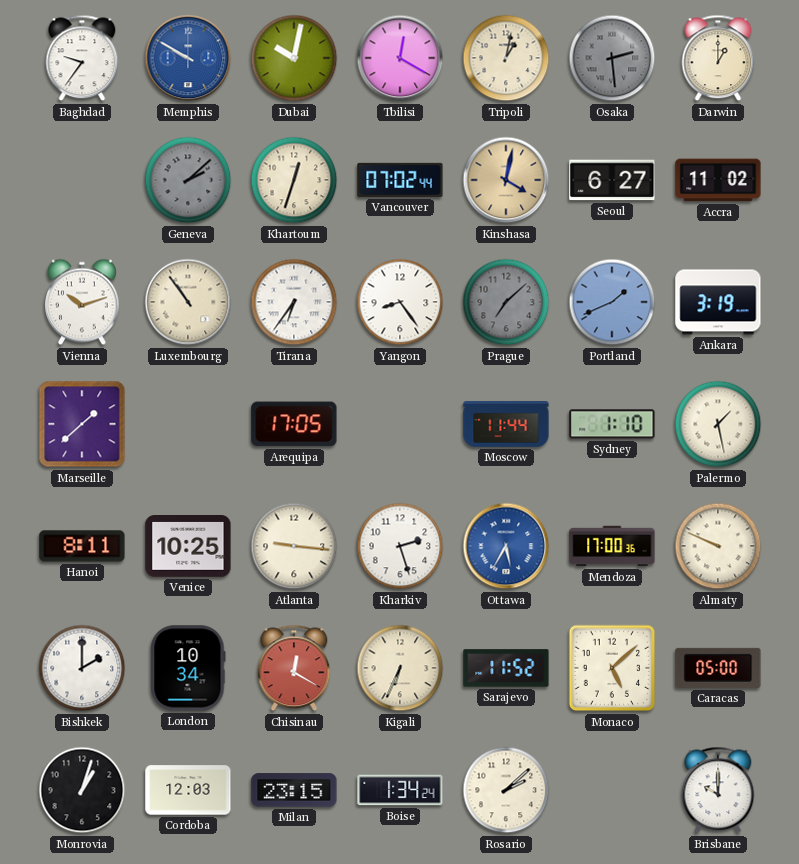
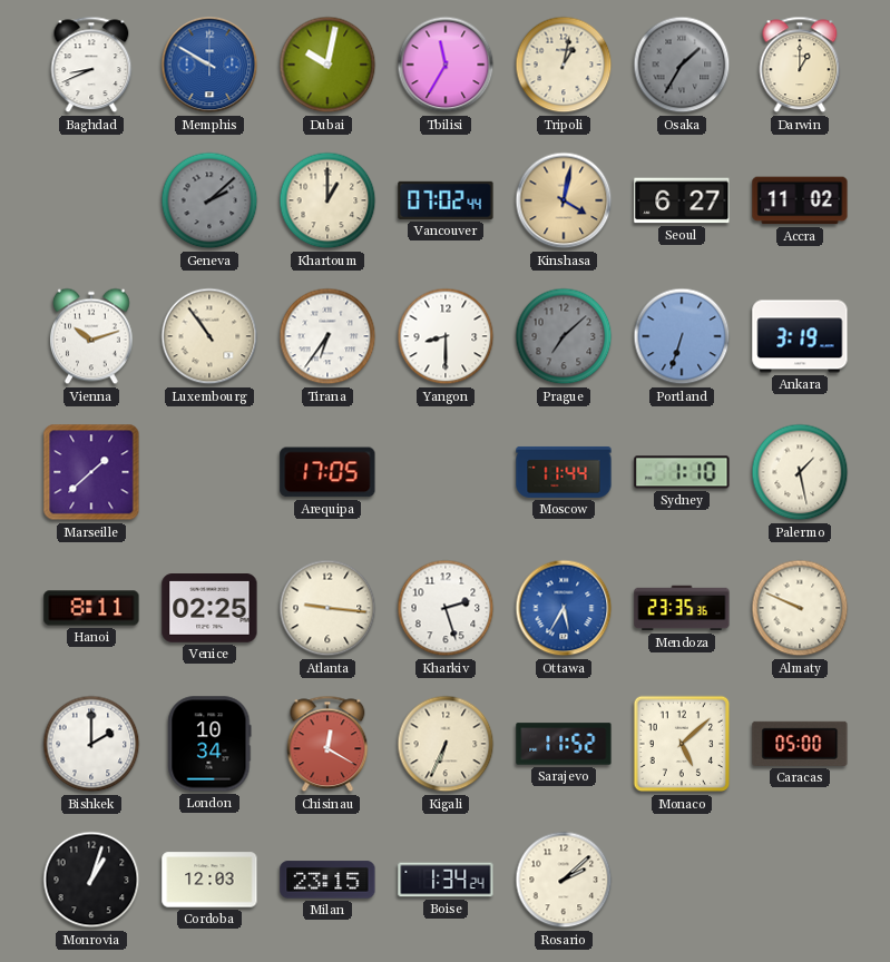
Baghdad: 9:36 -> 8:41 (91, 65)
Tbilisi: 12:20 -> 11:35 (446, 65)
Osaka: 2:29 -> 1:35 (682, 65)
Khartoum: 12:33 -> 1:00 (327, 200)
Yangon: 8:24 -> 8:30 (446, 336)
Portland: 1:41 -> 6:33 (682, 336)
Venice: 10:25 -> 02:25 (209, 609)
Mendoza: 17:00 -> 23:35 (682, 608)
Brisbane: 10:00 -> none (718, 790)
